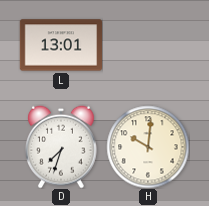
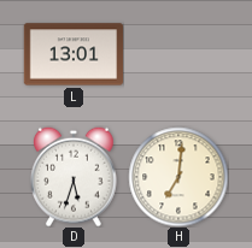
D: 7:33 -> 5:33 (75, 177)
H: 10:01 -> 7:01 (178, 177)
